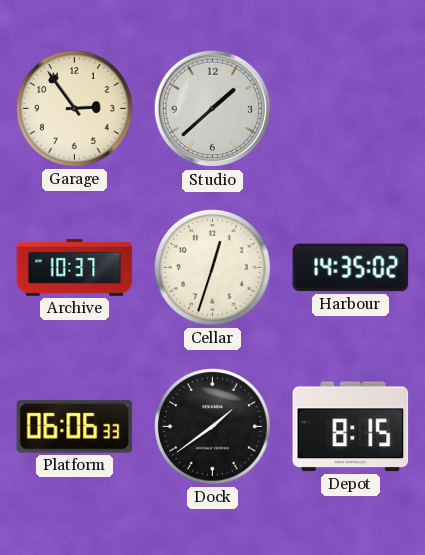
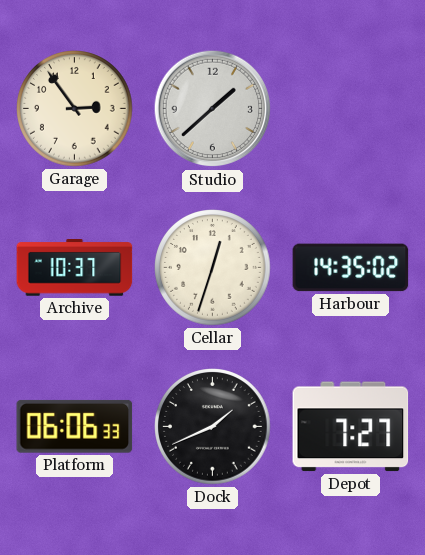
Dock: 1:39 -> 1:41 (213, 427)
Depot: 8:15 -> 7:27 (351, 427)
